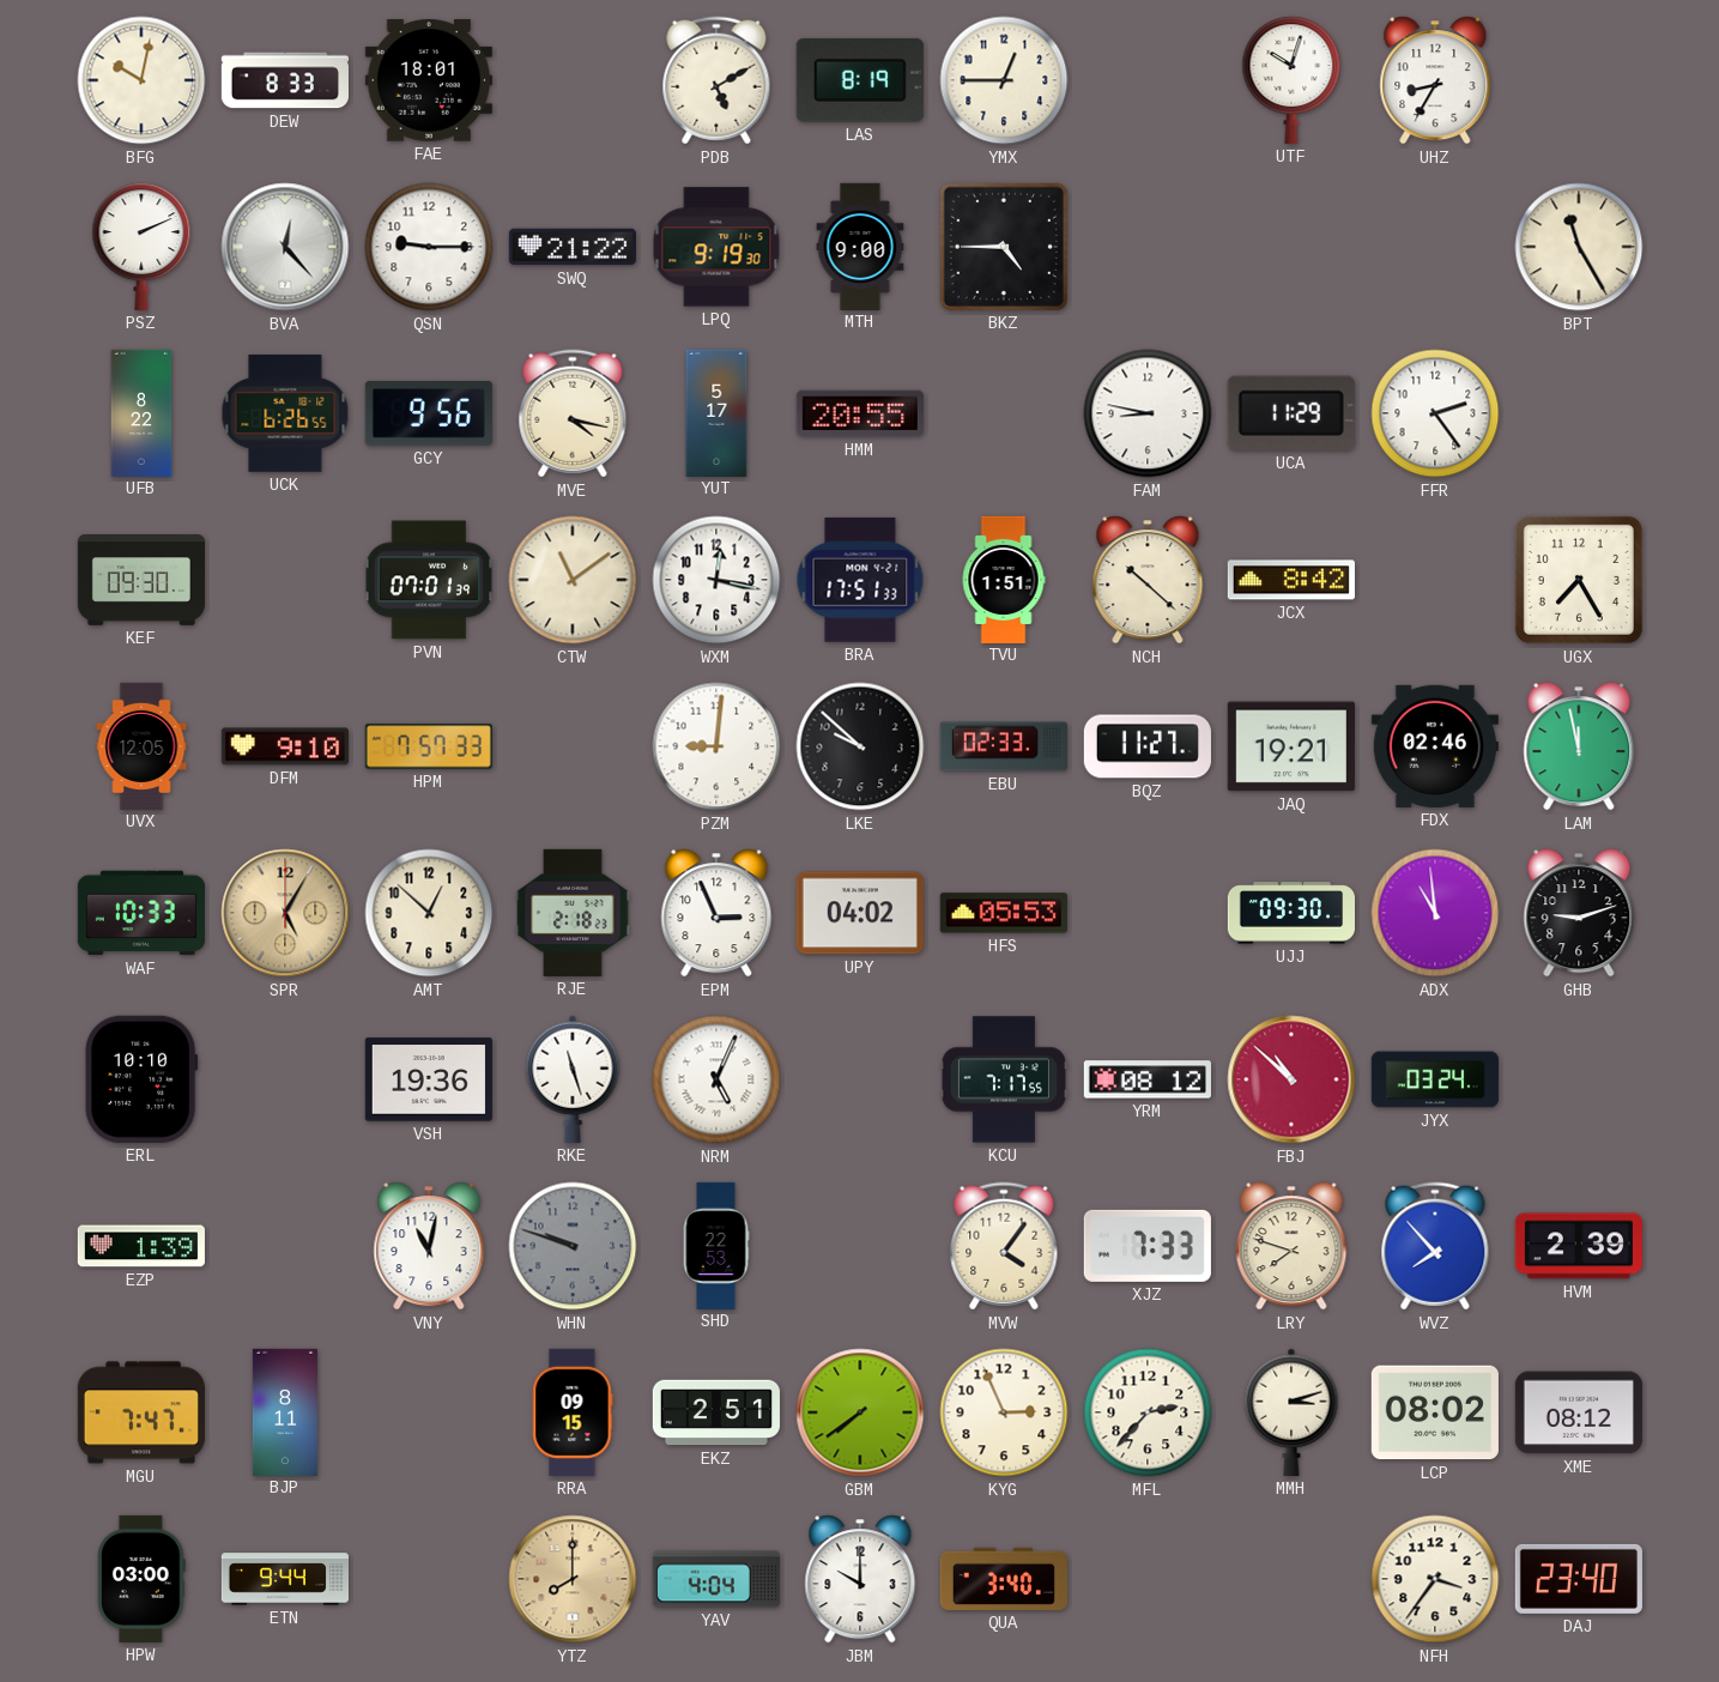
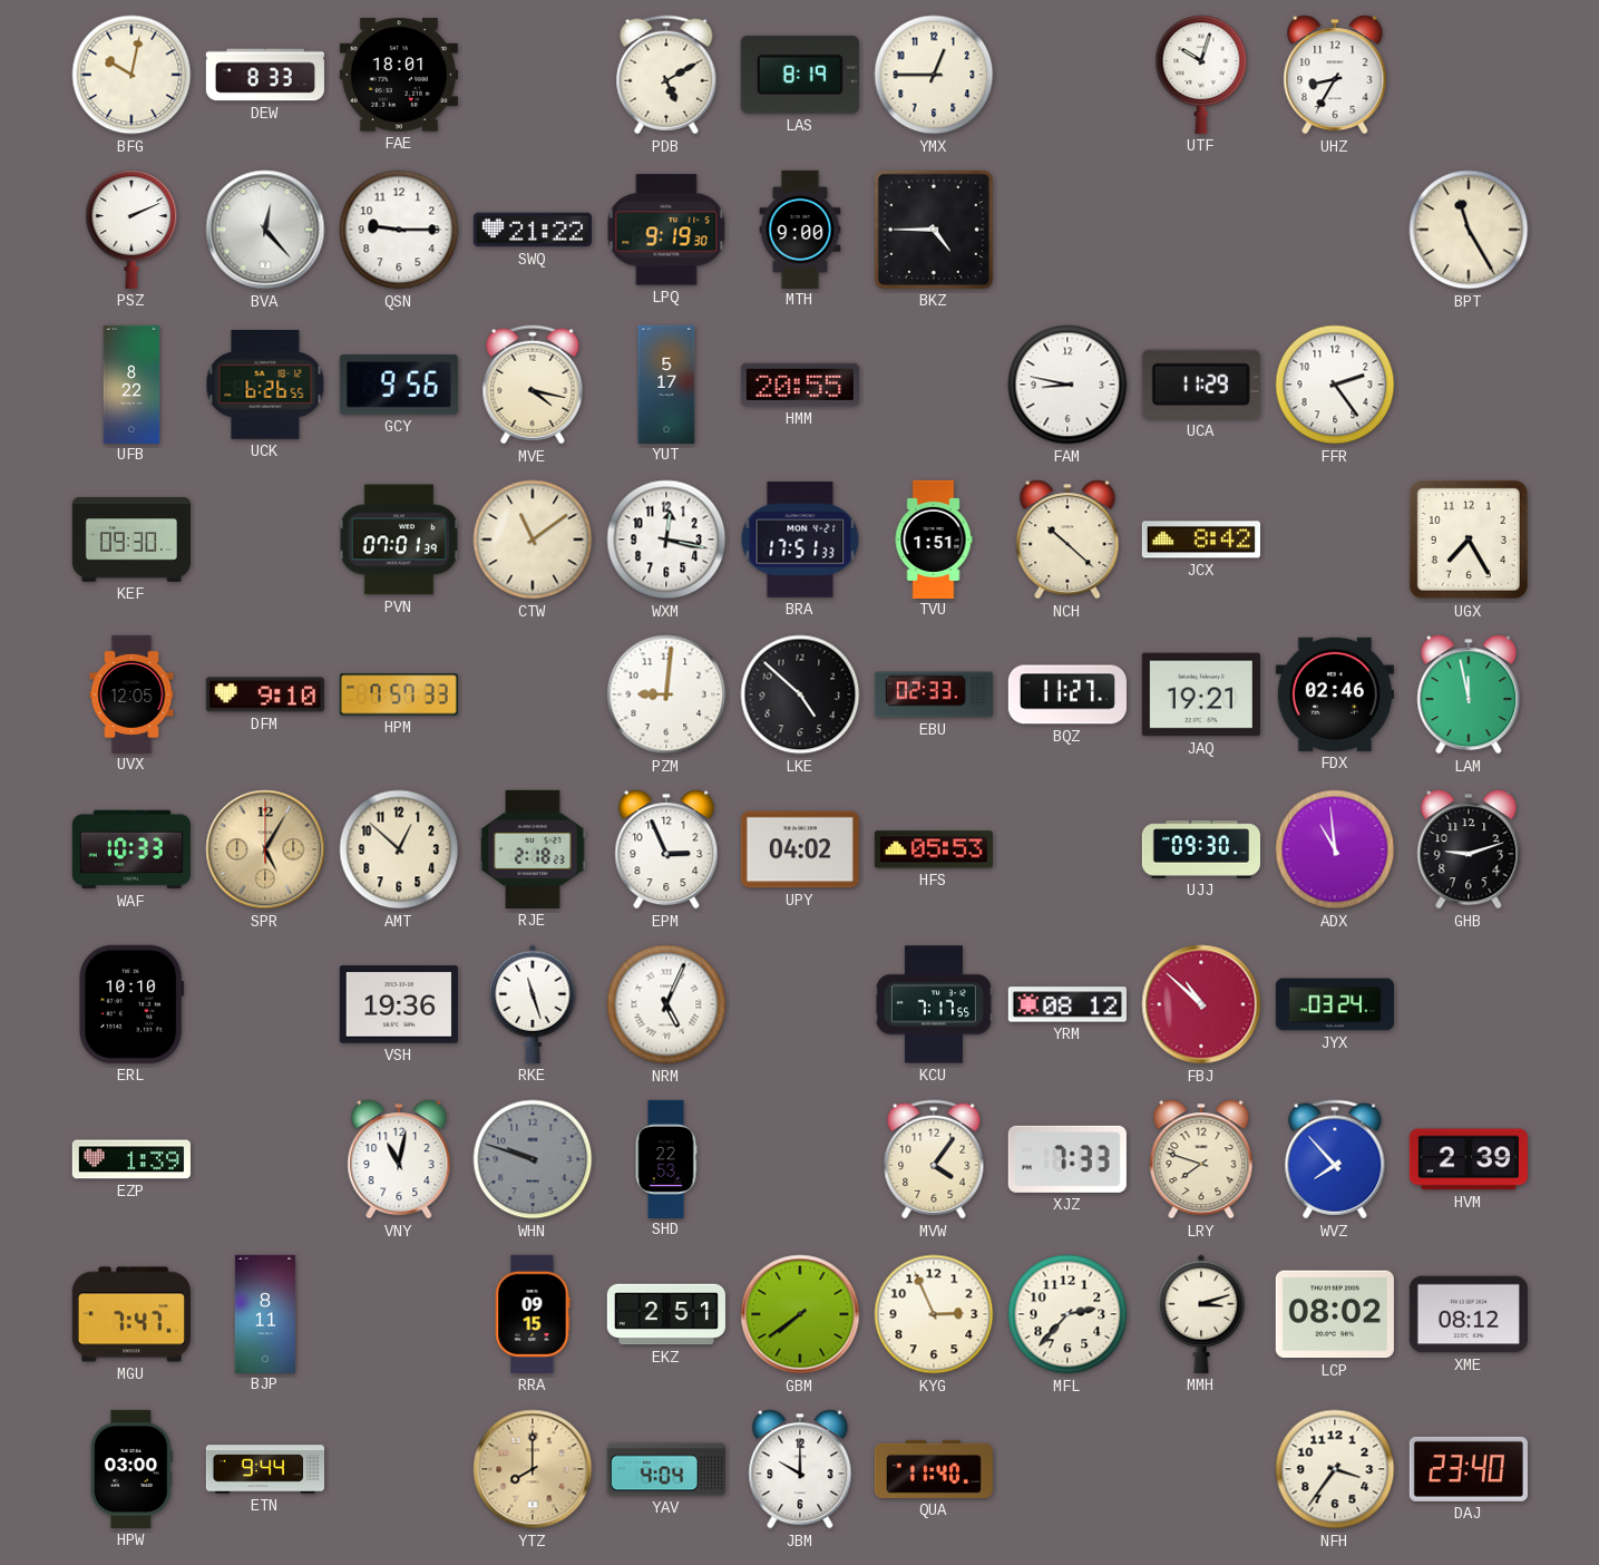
LKE: 9:52 -> 4:52 (800, 694)
QUA: 3:40 -> 11:40 (934, 1469)
